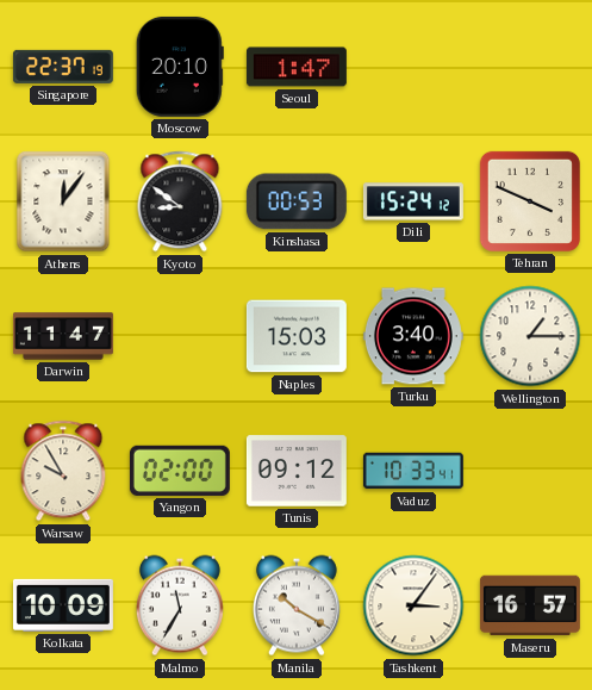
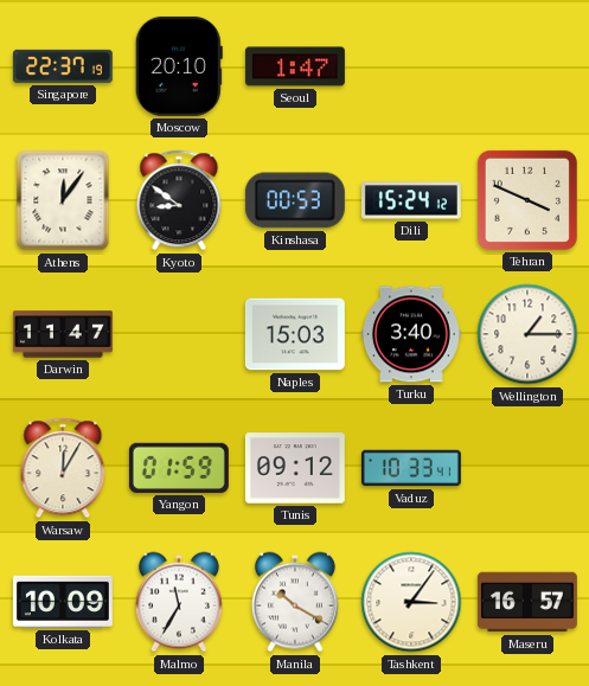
Warsaw: 9:55 -> 12:05 (63, 468)
Yangon: 02:00 -> 01:59 (179, 468)
